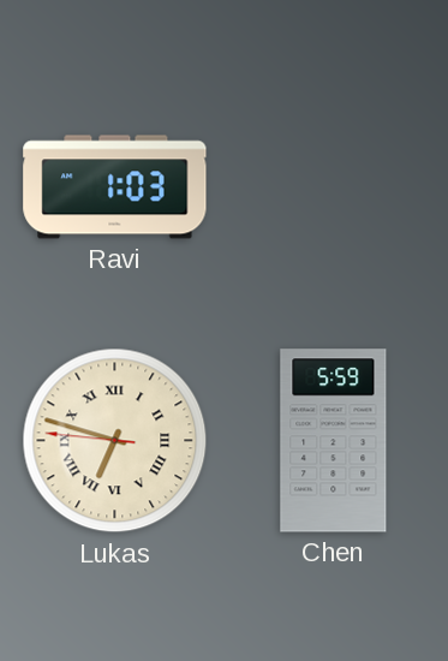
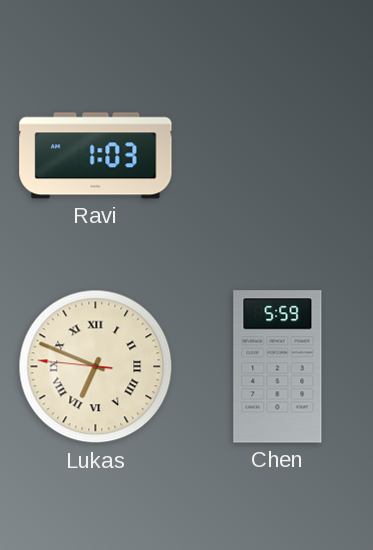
Lukas: 6:47 -> 6:48 (96, 367)
